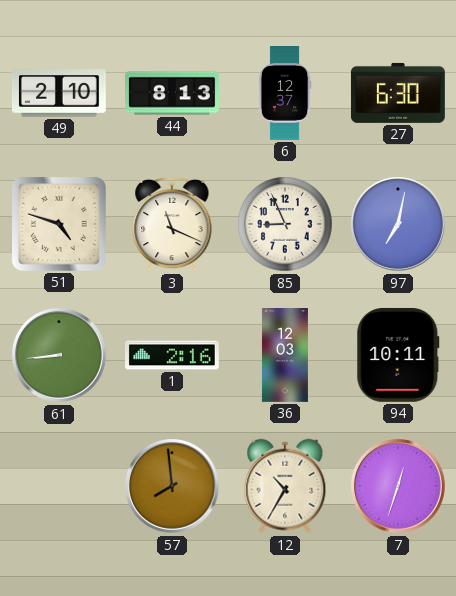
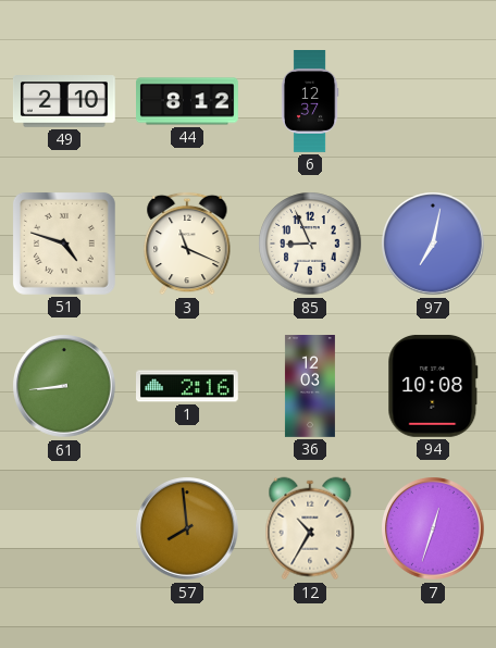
44: 8:13 -> 8:12 (188, 101)
27: 6:30 -> none (398, 93)
94: 10:11 -> 10:08 (433, 386)
